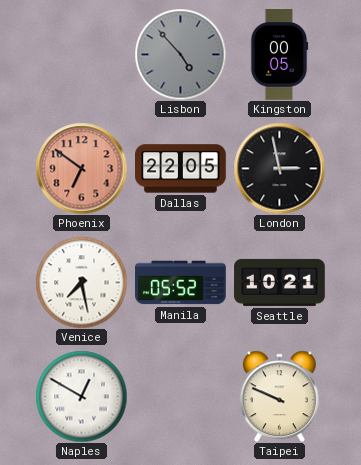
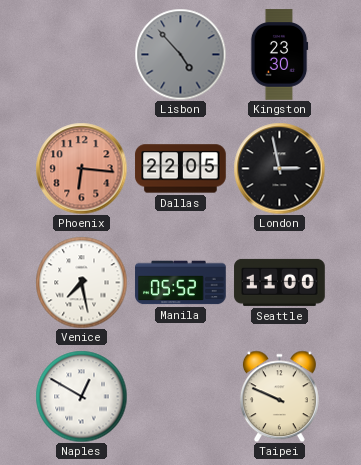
Kingston: 00:05 -> 23:30 (279, 55)
Phoenix: 6:51 -> 6:16 (81, 168)
Seattle: 10:21 -> 11:00 (280, 282)
